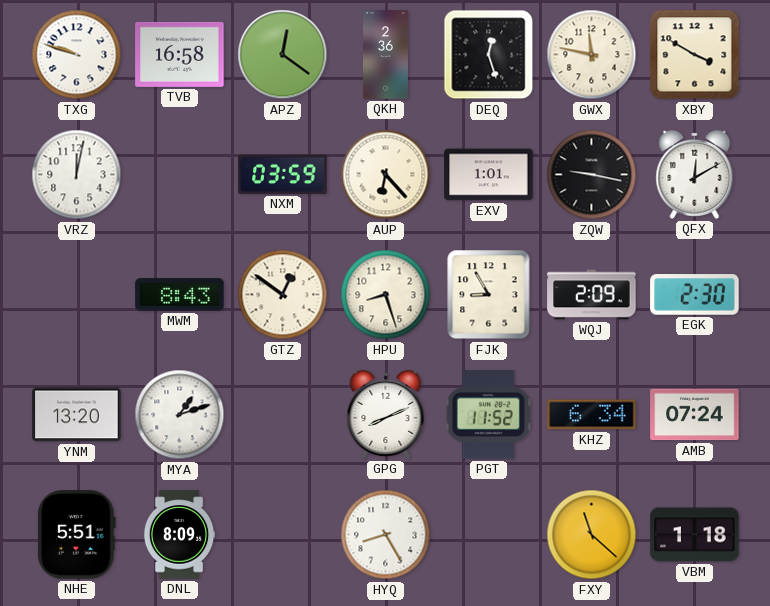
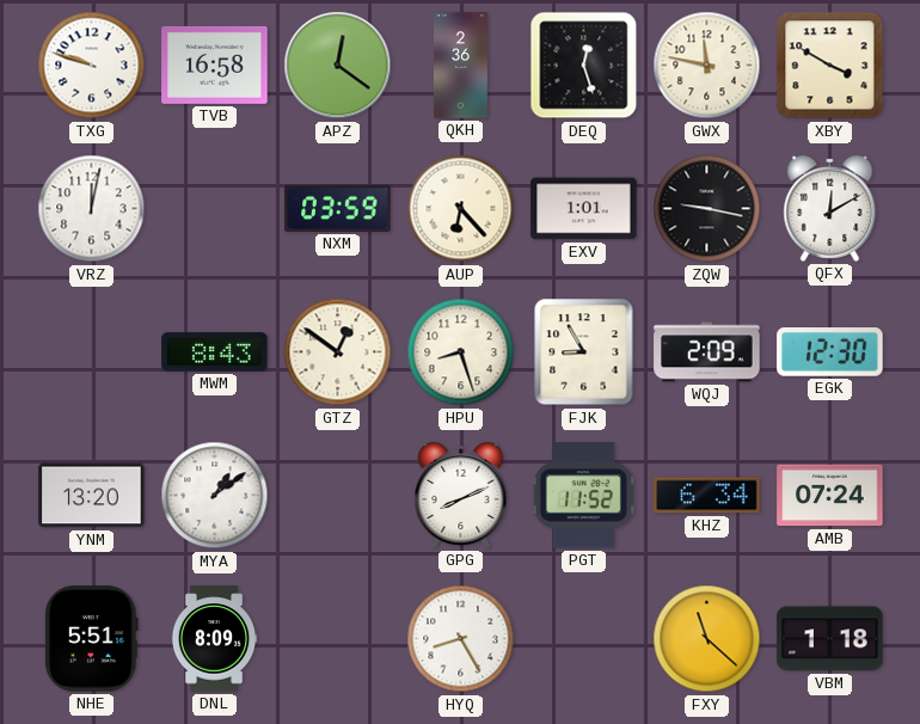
EGK: 2:30 -> 12:30 (830, 352)
MYA: 1:12 -> 1:09 (215, 496)
